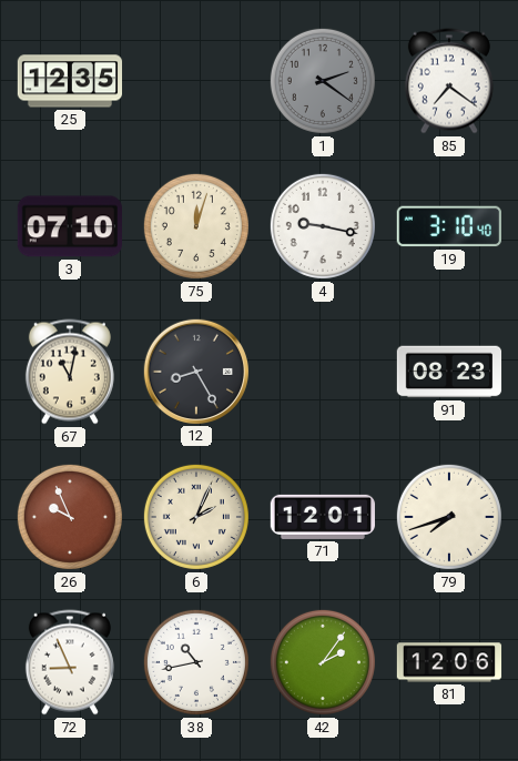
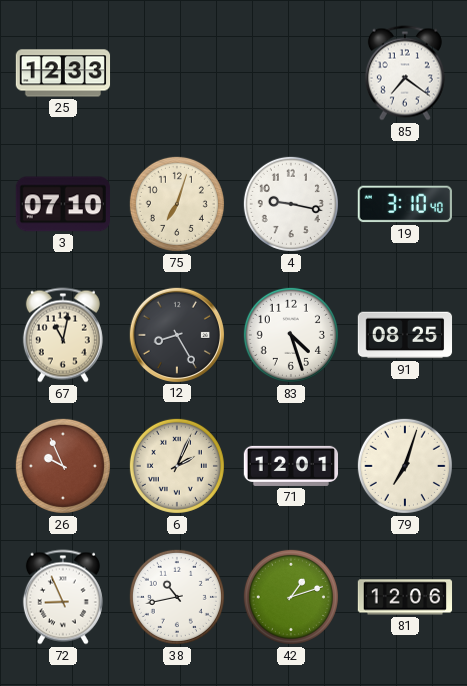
25: 12:35 -> 12:33 (63, 73)
1: 2:21 -> none (323, 81)
75: 12:03 -> 7:03 (177, 204)
83: none -> 4:27 (291, 335)
91: 08:23 -> 08:25 (405, 335)
79: 7:42 -> 7:03 (405, 466)
42: 2:06 -> 1:12 (291, 597)
